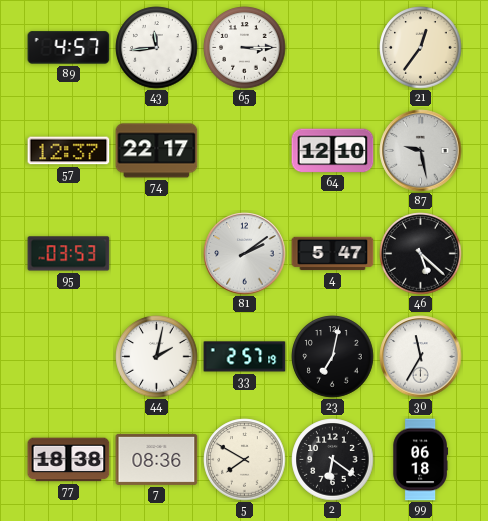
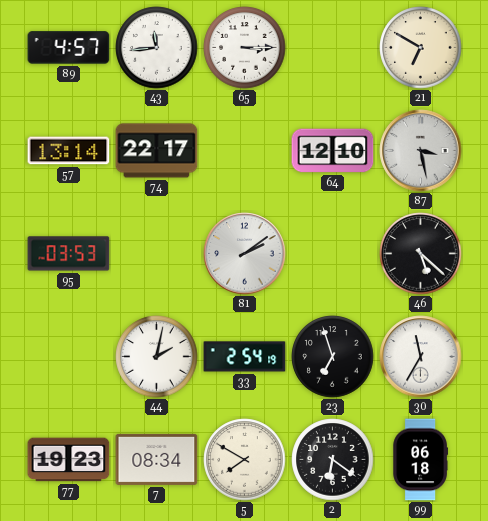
21: 12:36 -> 6:50 (421, 48)
57: 12:37 -> 13:14 (69, 151)
87: 9:28 -> 3:28 (421, 151)
4: 5:47 -> none (333, 254)
33: 2:57 -> 2:54 (245, 357)
23: 7:02 -> 6:57 (333, 357)
77: 18:38 -> 19:23 (69, 460)
7: 08:36 -> 08:34 (157, 459)
